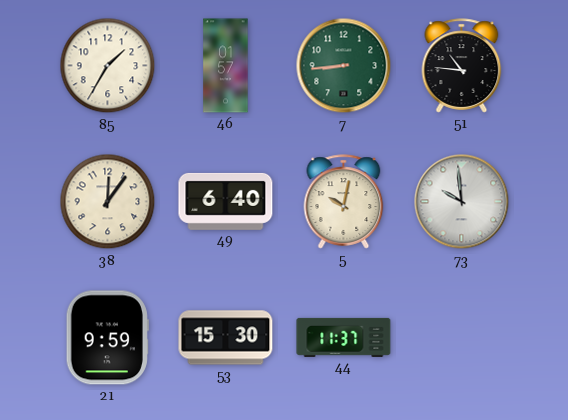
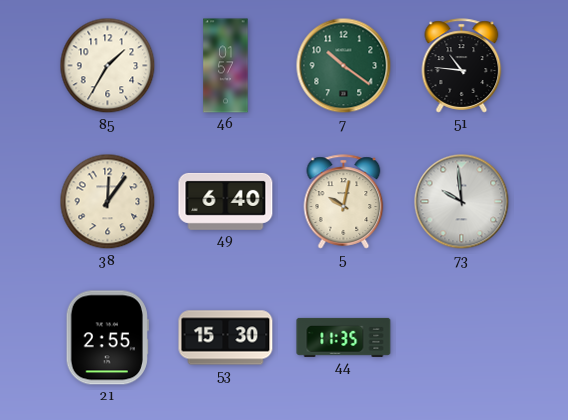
7: 8:44 -> 10:21 (344, 66)
21: 9:59 -> 2:55 (107, 338)
44: 11:37 -> 11:35 (344, 337)
